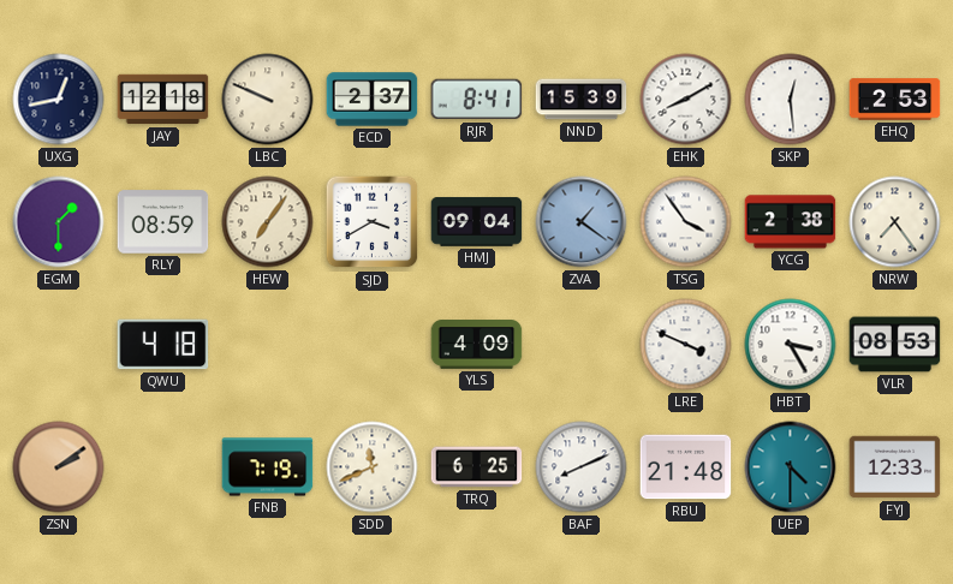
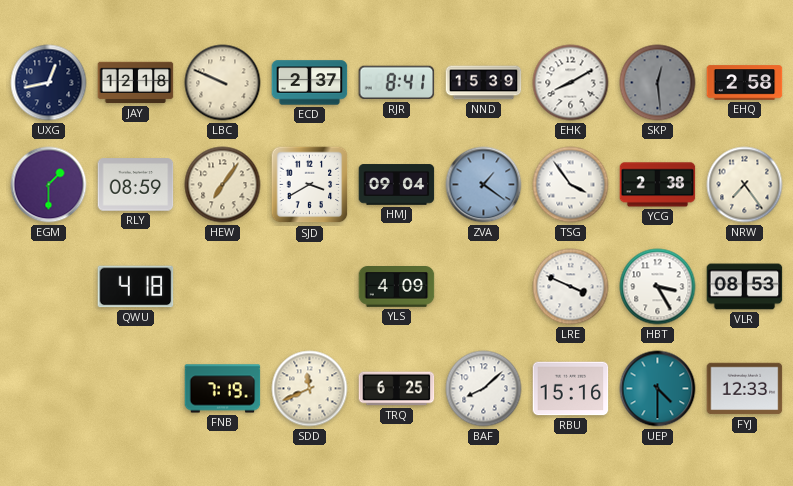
SKP dial: white -> grey (658, 83)
EHQ: 2:53 -> 2:58 (745, 83)
ZSN: 2:09 -> none (59, 467)
BAF: 8:11 -> 8:08 (484, 389)
RBU: 21:48 -> 15:16 (571, 389)
